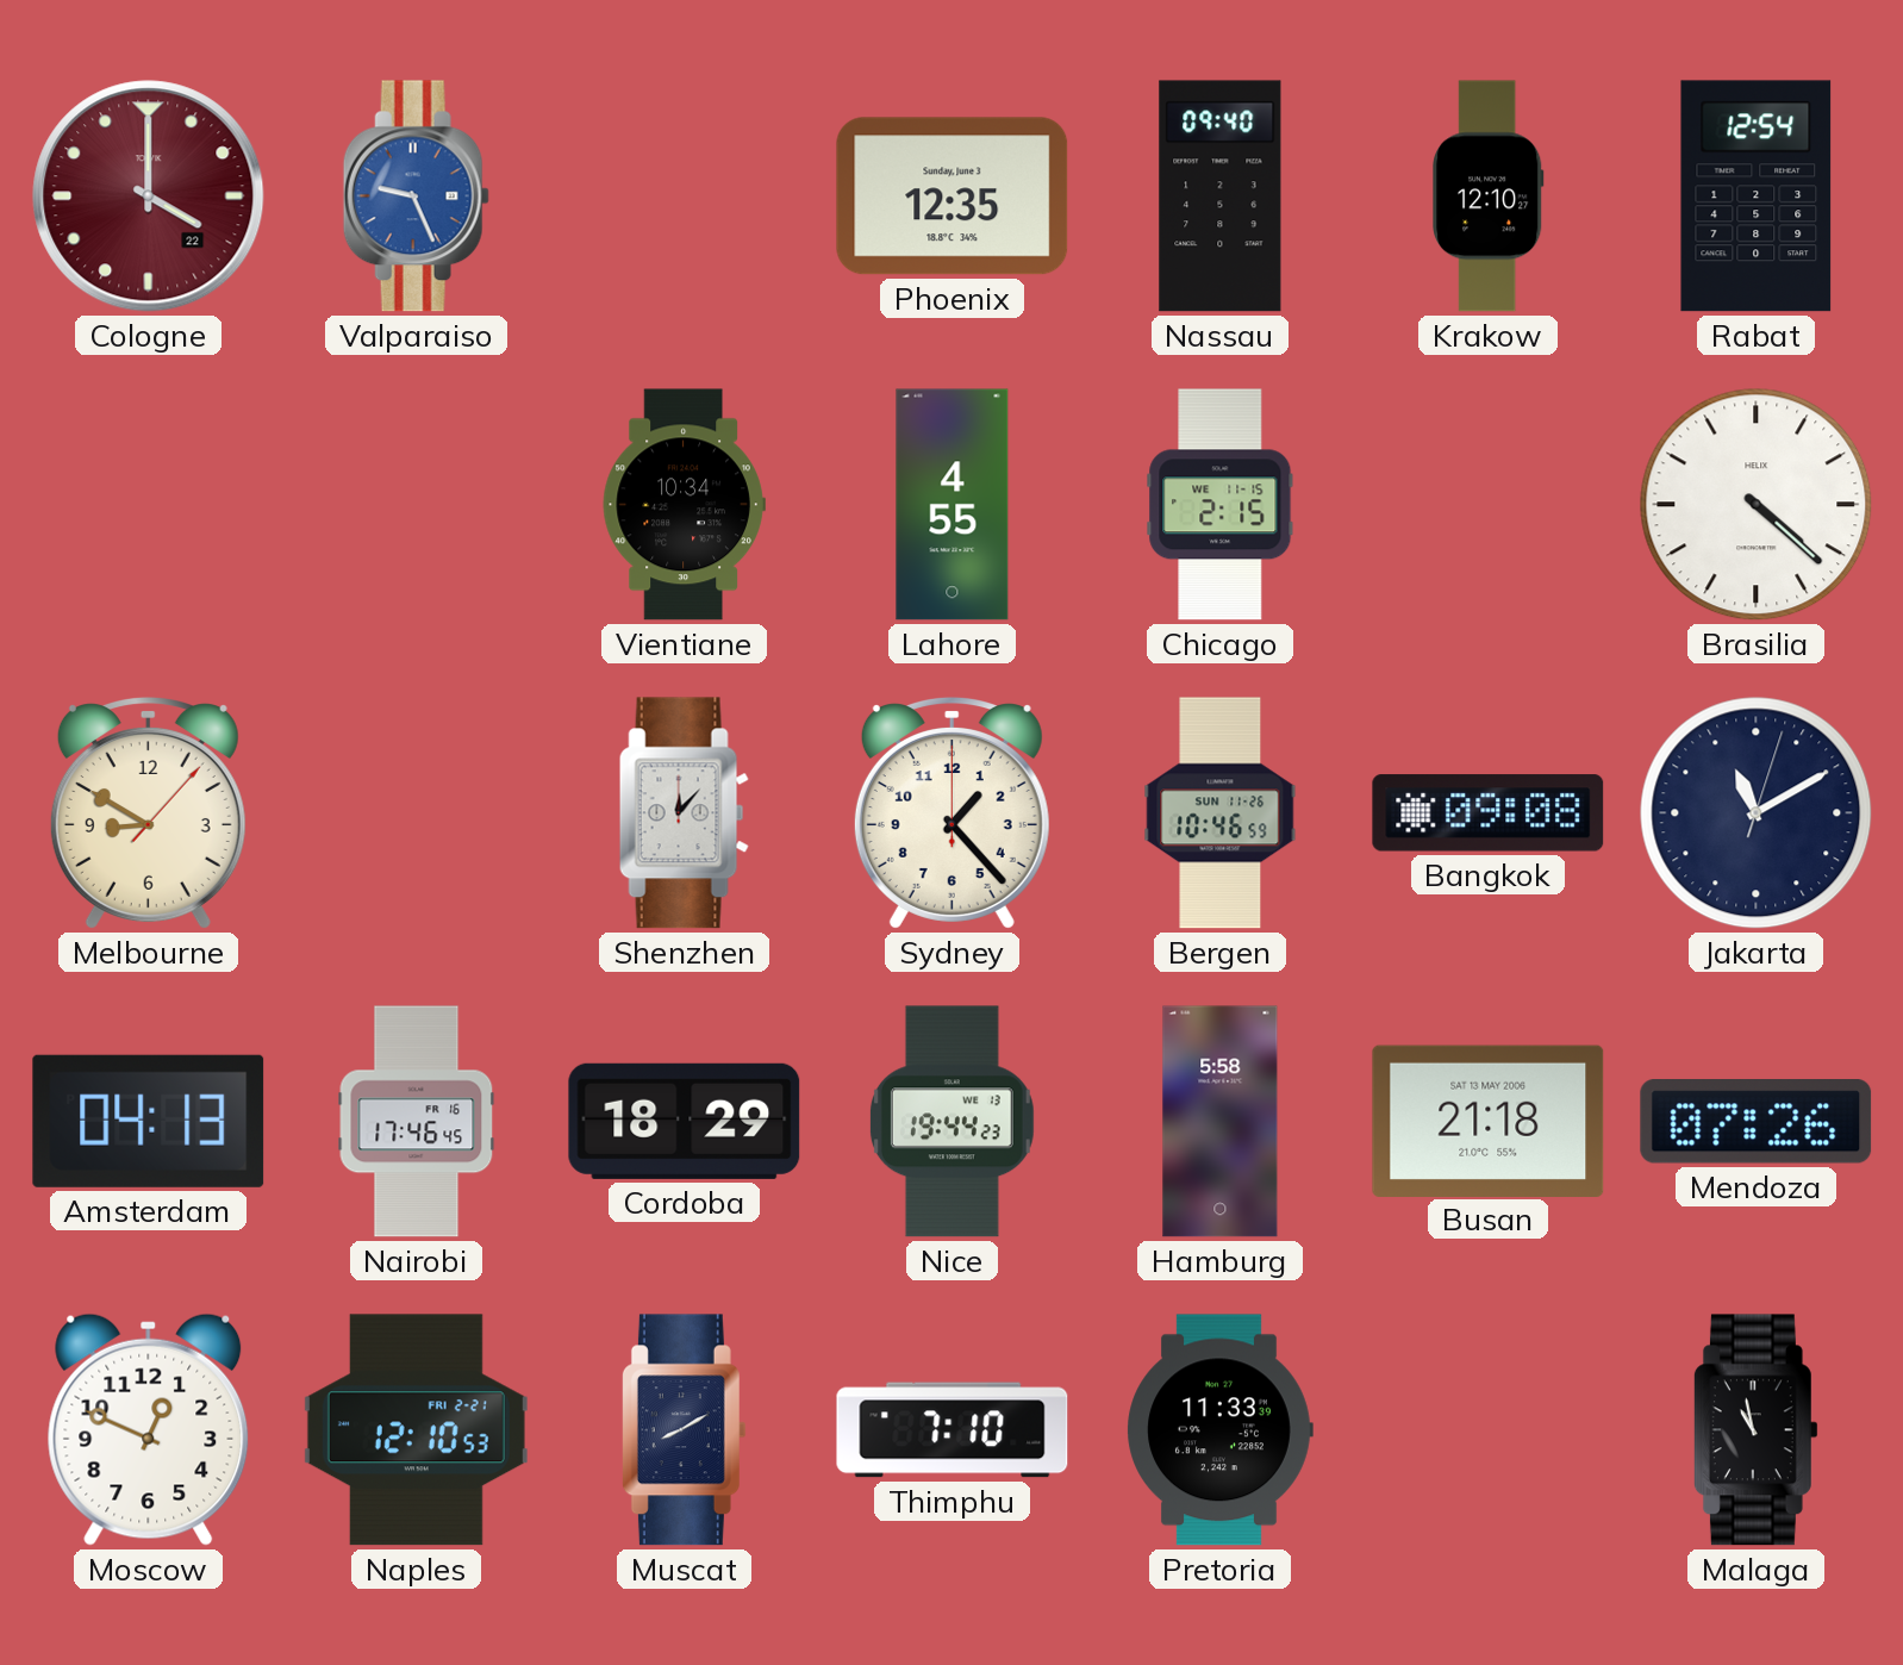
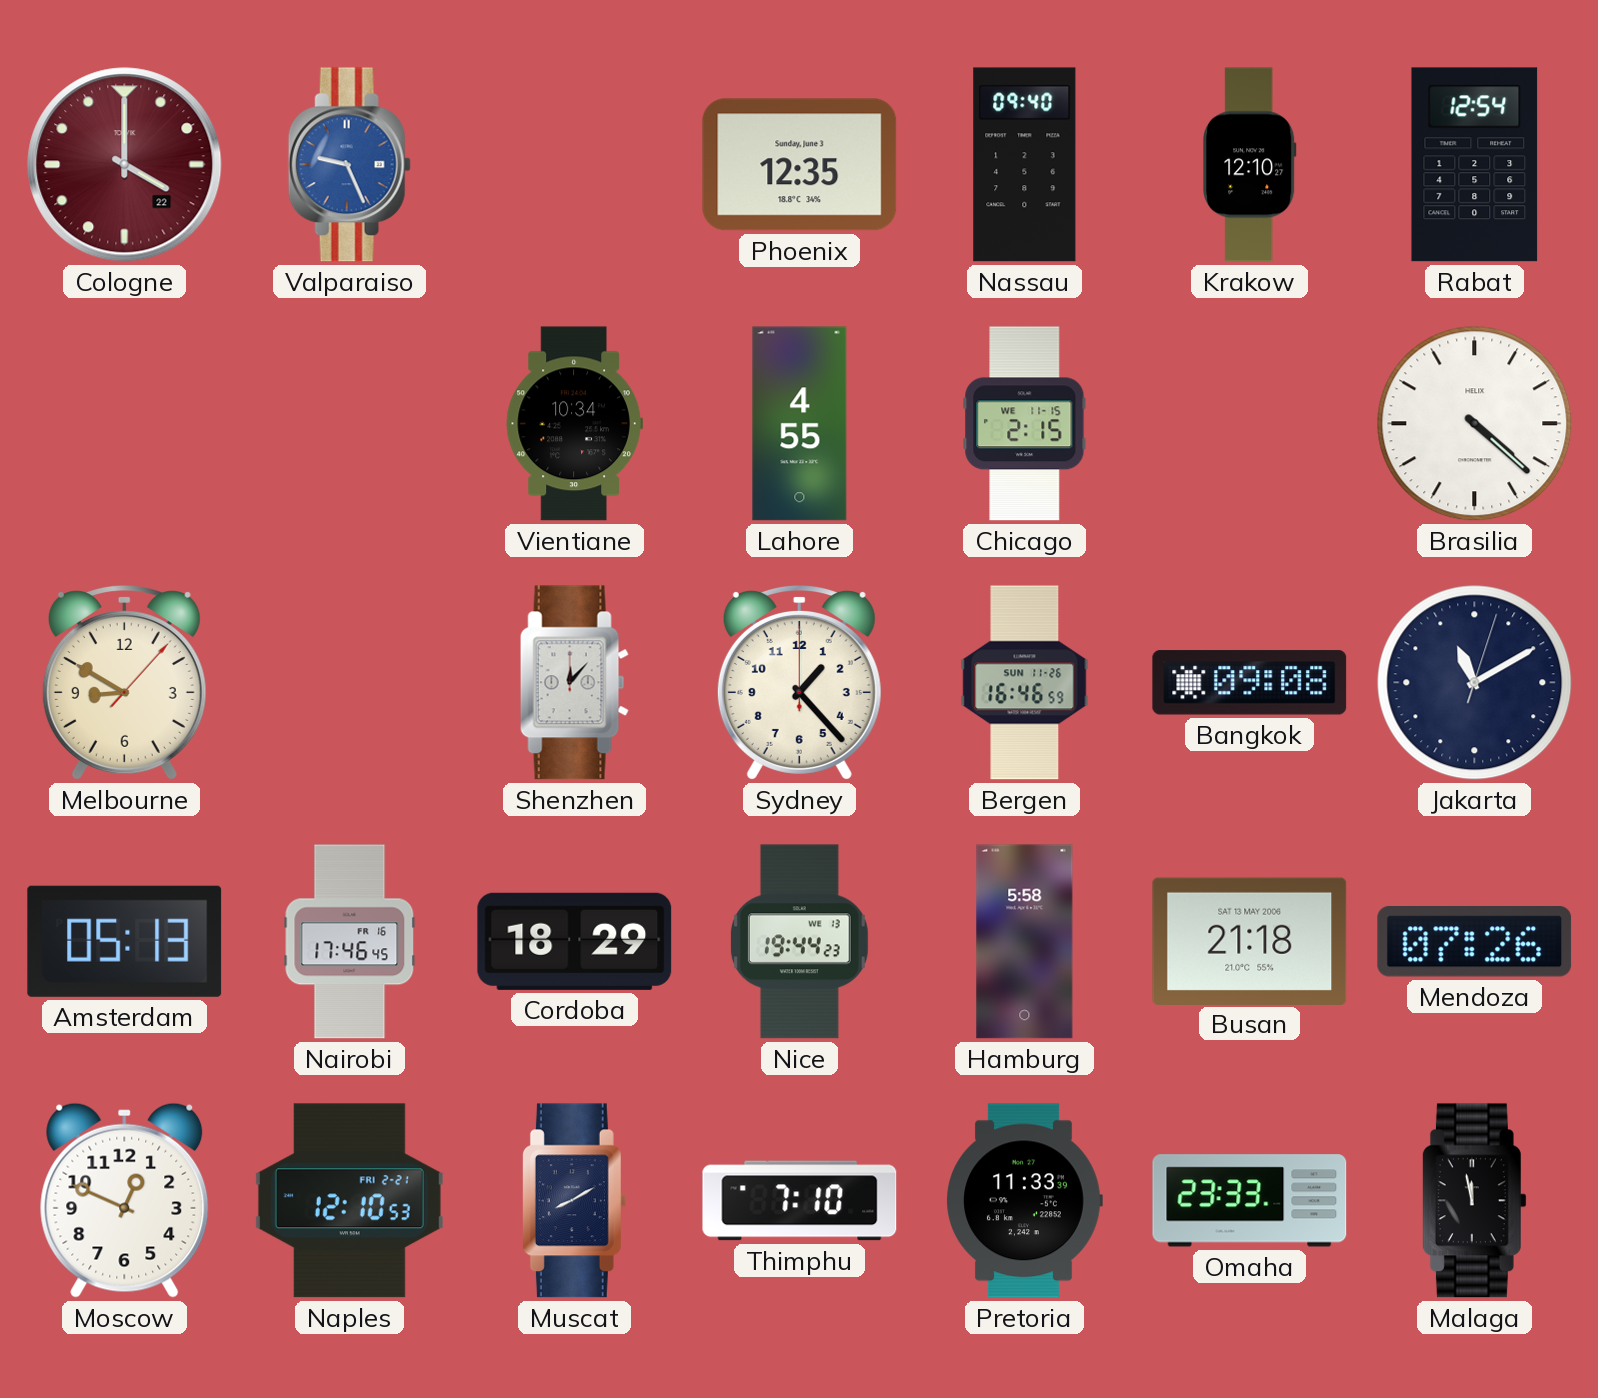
Bergen: 10:46 -> 16:46 (1025, 683)
Amsterdam: 04:13 -> 05:13 (125, 941)
Omaha: none -> 23:33 (1250, 1201)
Malaga: 10:58 -> 11:58 (1474, 1201)
